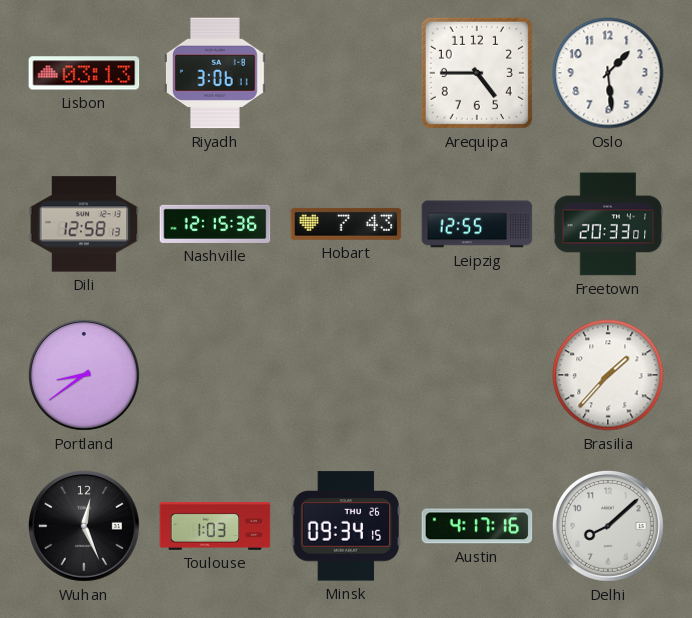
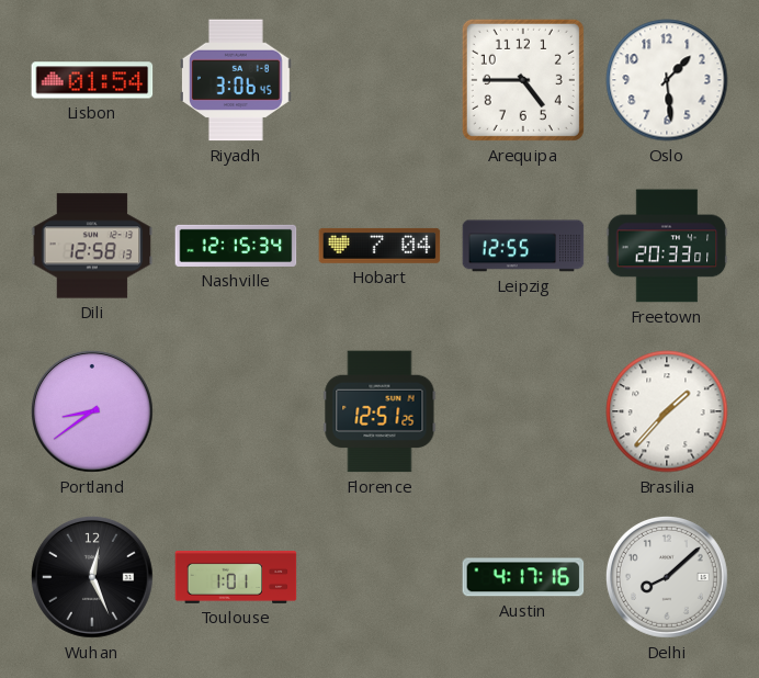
Lisbon: 03:13 -> 01:54 (92, 80)
Riyadh: 3:06:11 -> 3:06:45 (236, 80)
Nashville: 12:15:36 -> 12:15:34 (236, 246)
Hobart: 7:43 -> 7:04 (379, 246)
Florence: none -> 12:51 (379, 411)
Toulouse: 1:03 -> 1:01 (236, 578)
Minsk: 09:34 -> none (346, 526)
